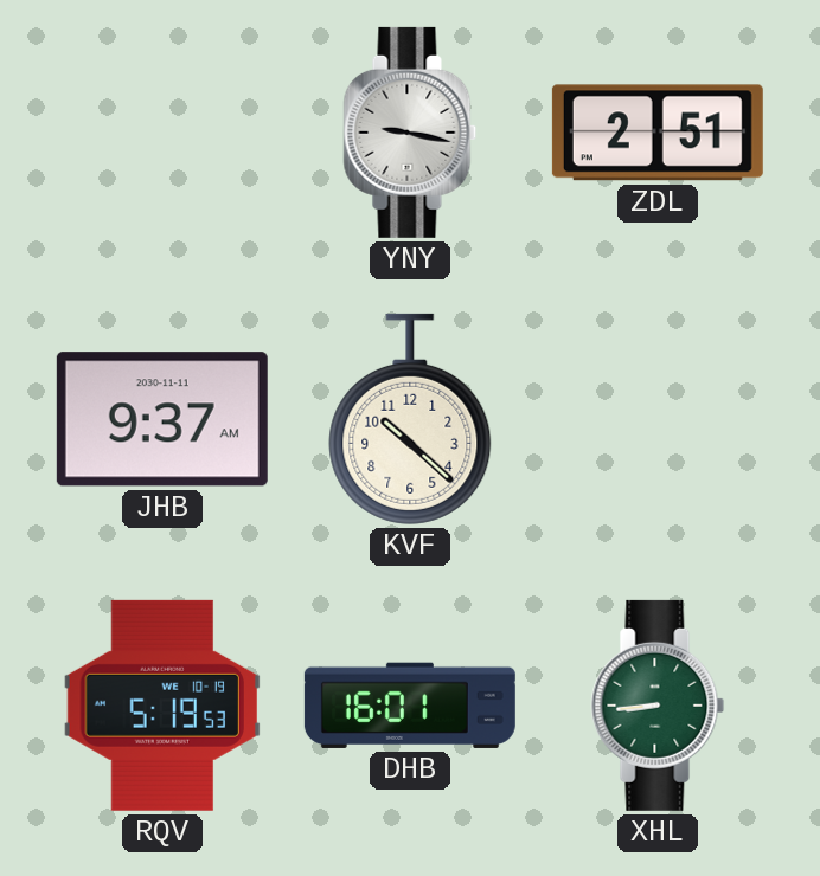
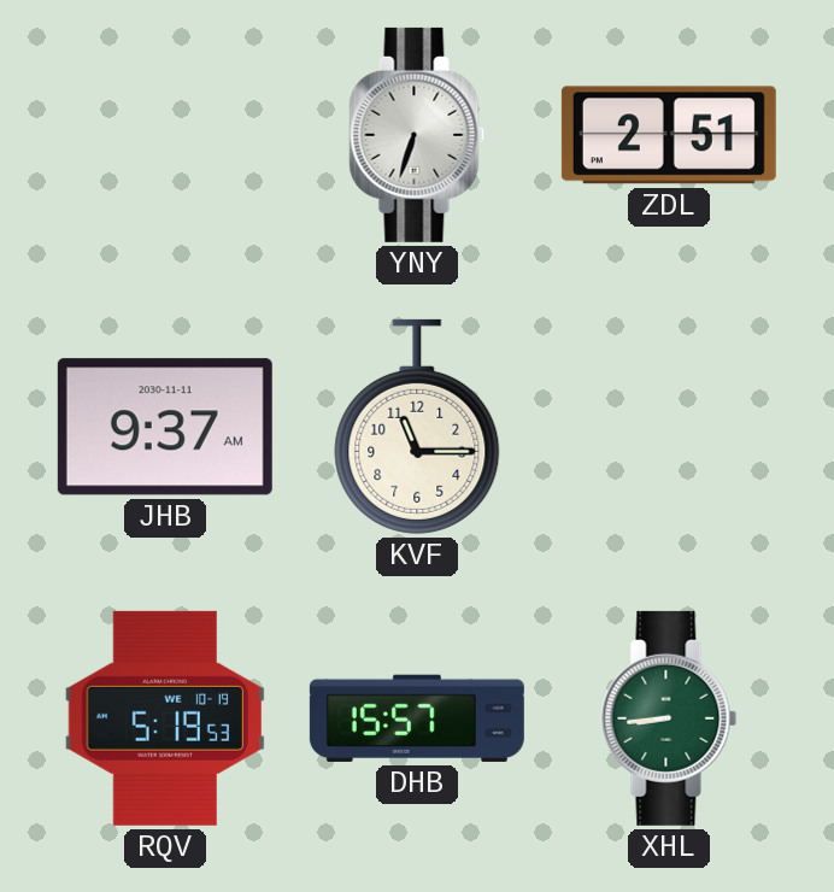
YNY: 9:17 -> 6:33 (417, 135)
KVF: 10:22 -> 11:15 (417, 427)
DHB: 16:01 -> 15:57 (417, 718)
